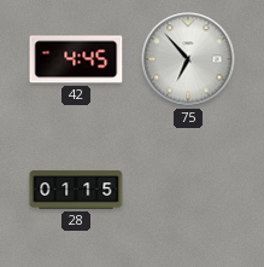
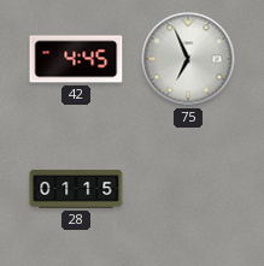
75: 6:53 -> 6:56 (188, 59)
